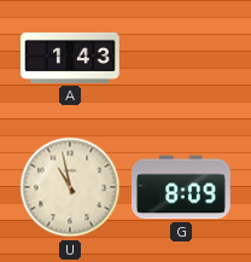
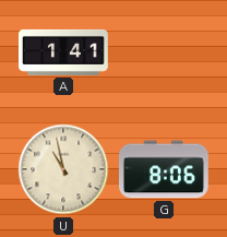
A: 1:43 -> 1:41 (64, 52)
G: 8:09 -> 8:06 (165, 169)
